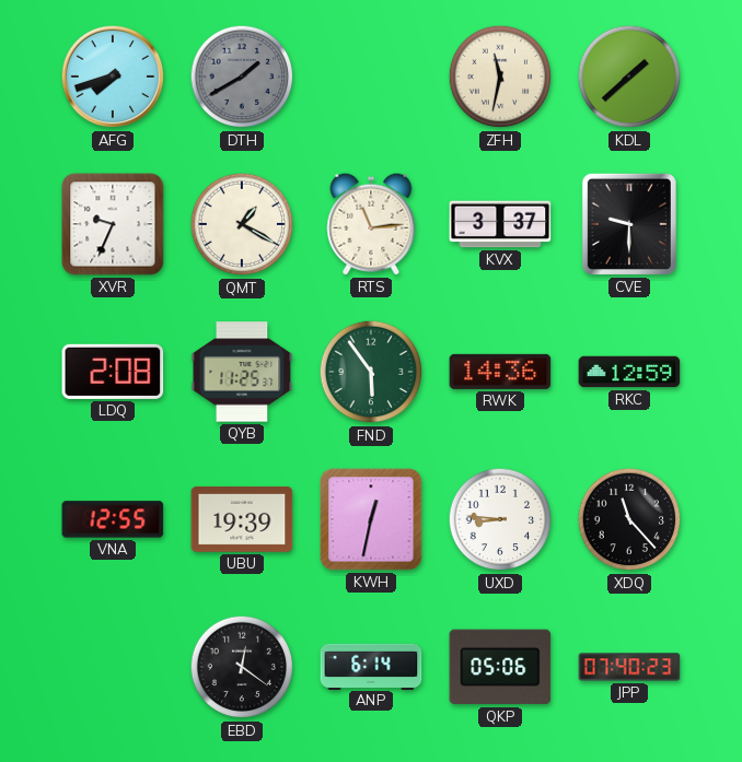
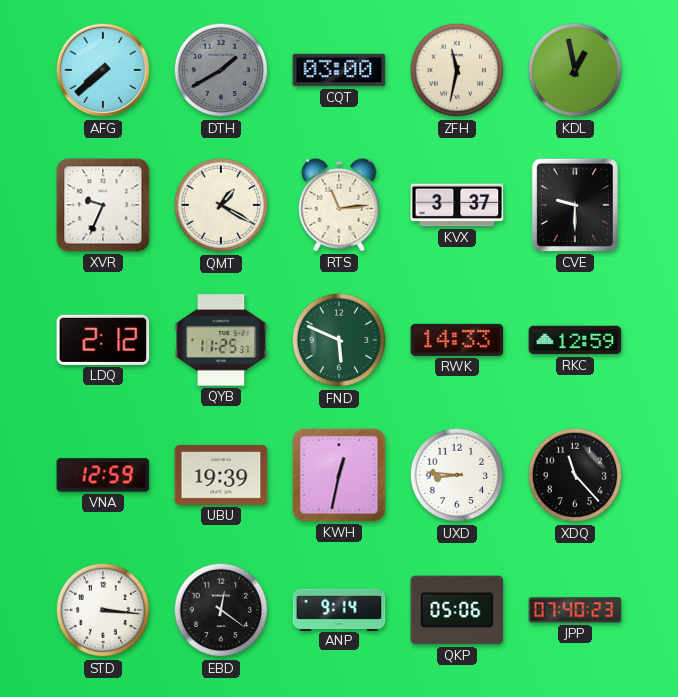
AFG: 7:42 -> 7:38 (103, 70)
CQT: none -> 03:00 (339, 70)
KDL: 1:38 -> 12:58 (575, 70)
LDQ: 2:08 -> 2:12 (103, 340)
FND: 5:54 -> 5:49 (339, 340)
RWK: 14:36 -> 14:33 (457, 340)
VNA: 12:55 -> 12:59 (103, 475)
STD: none -> 3:16 (103, 610)
ANP: 6:14 -> 9:14 (339, 609)
